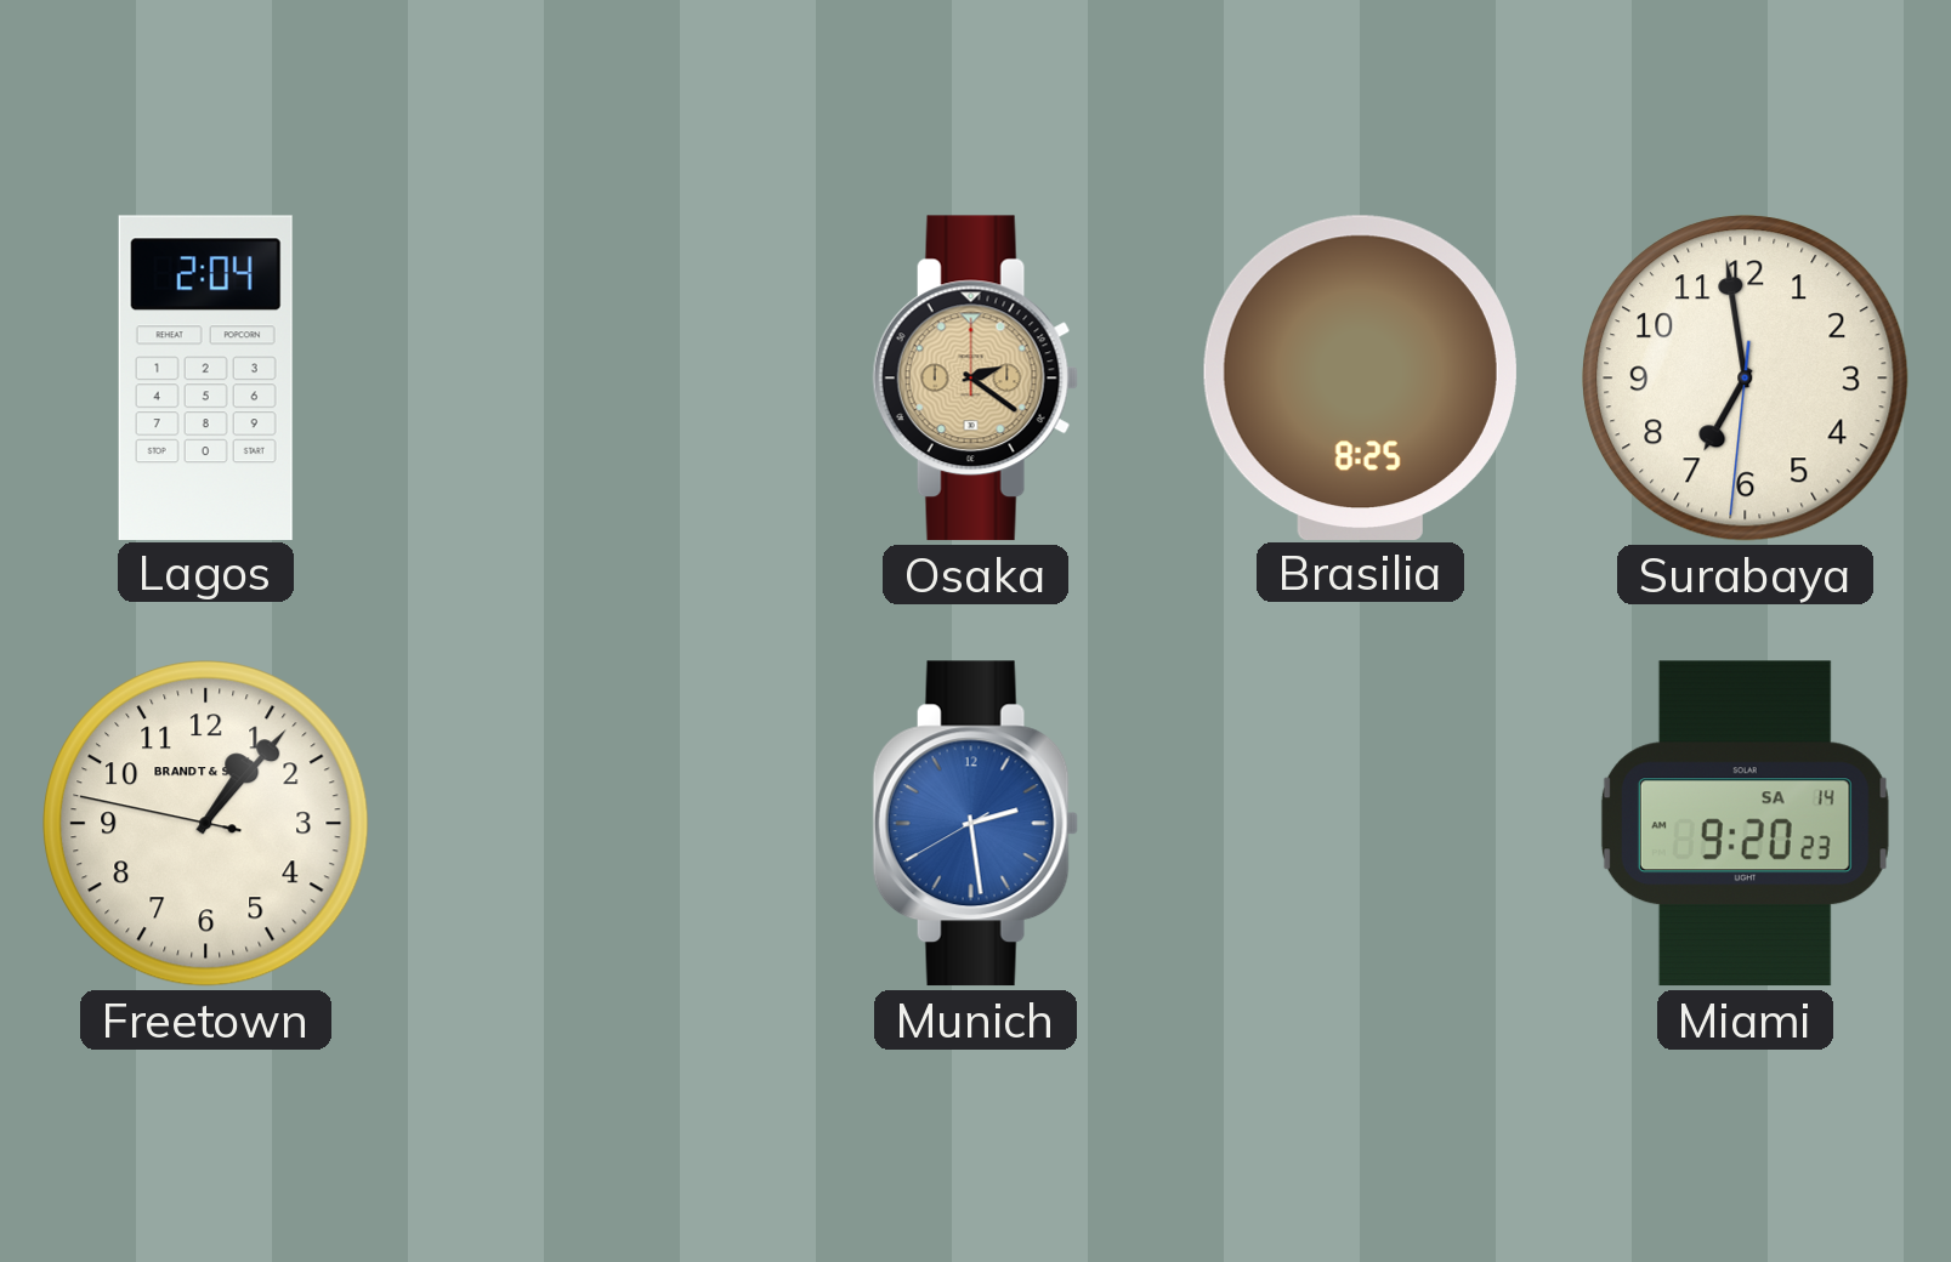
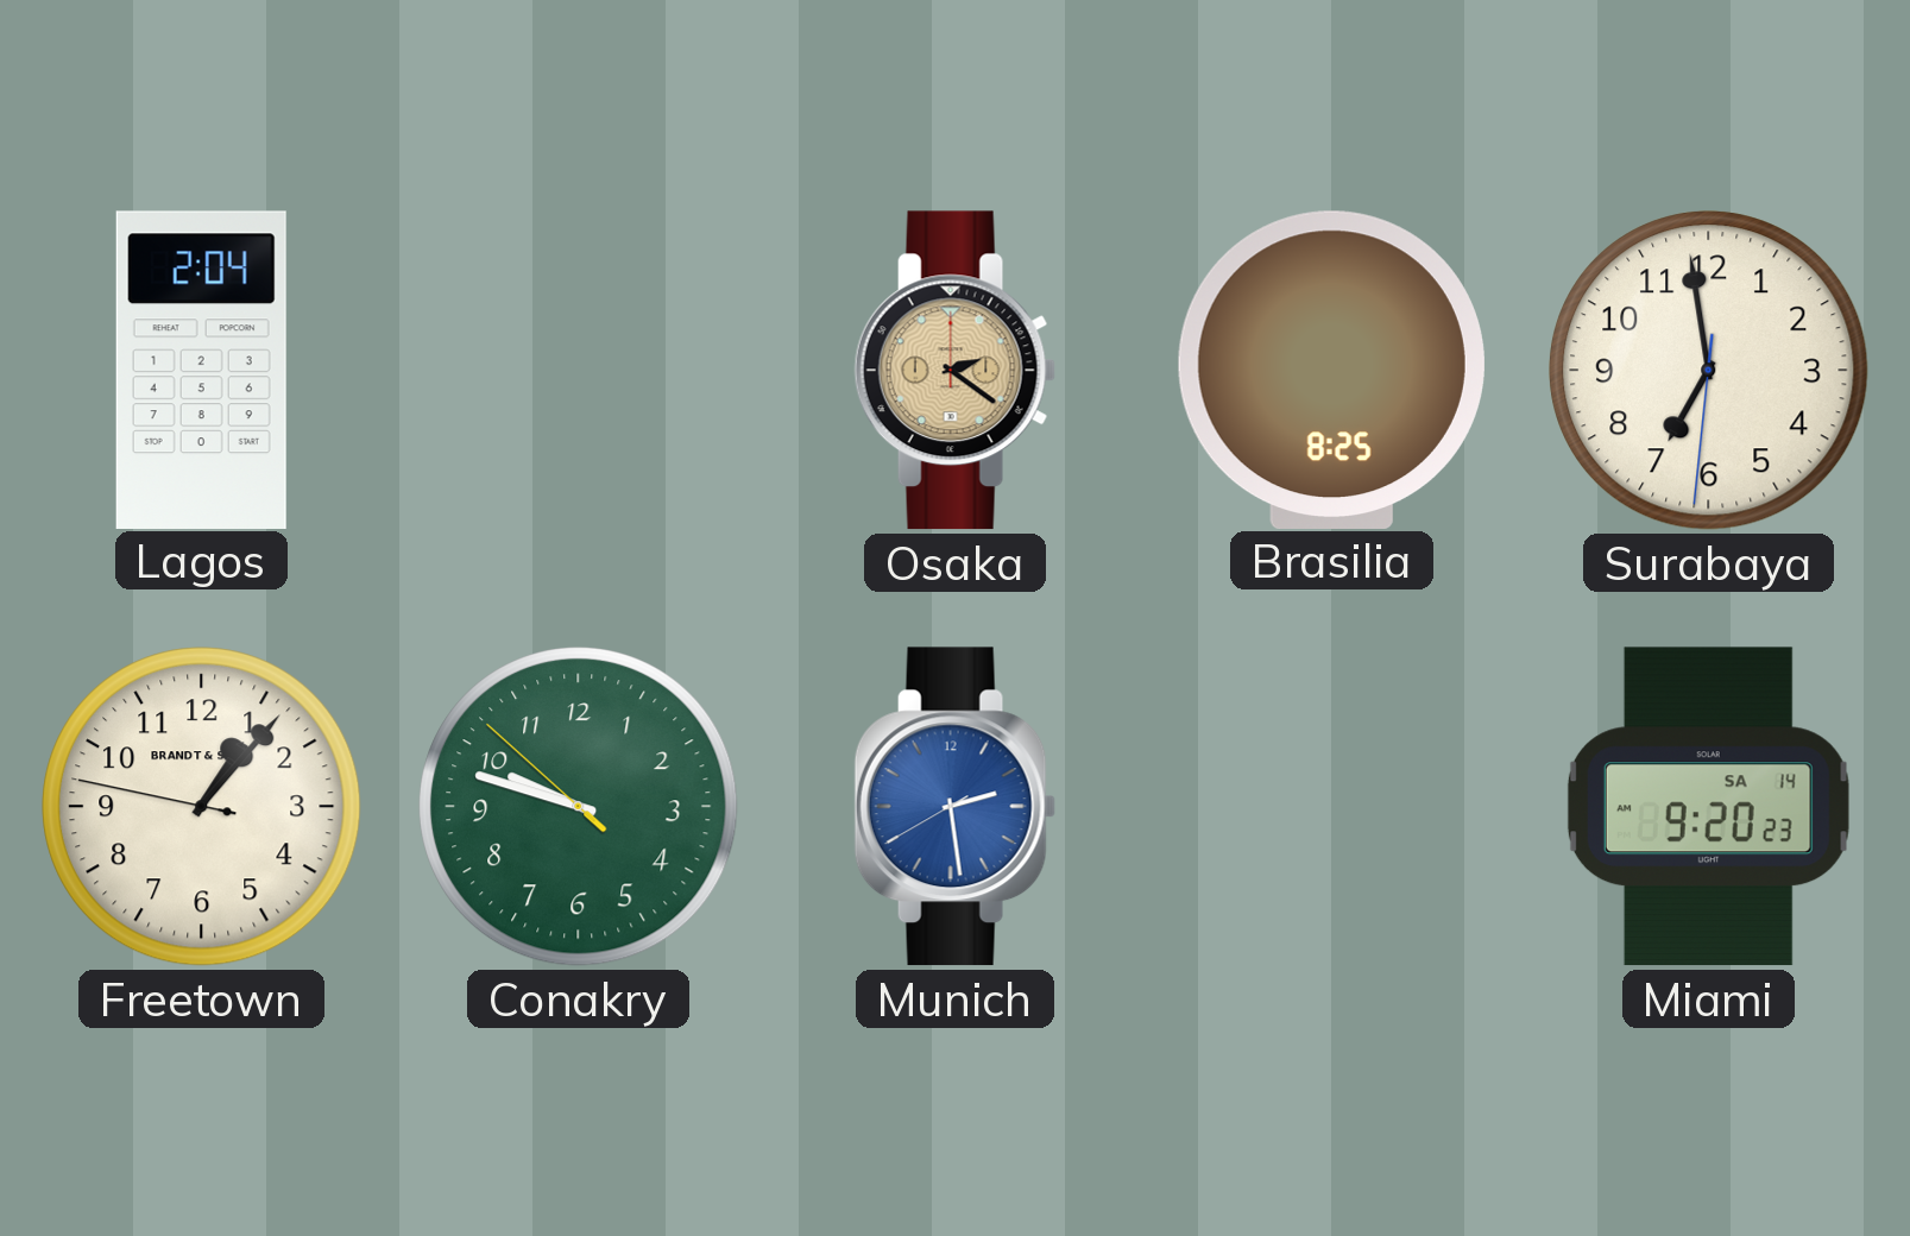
Conakry: none -> 9:47 (579, 807)
